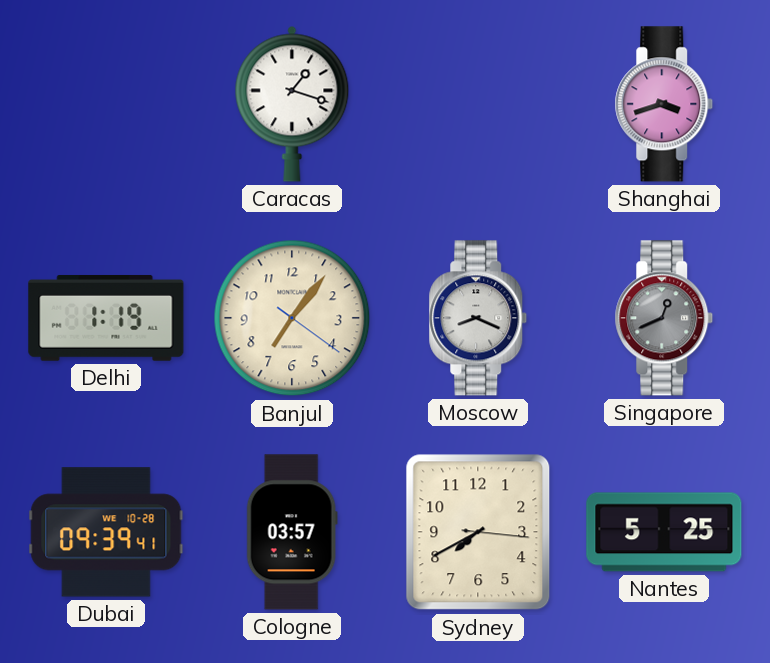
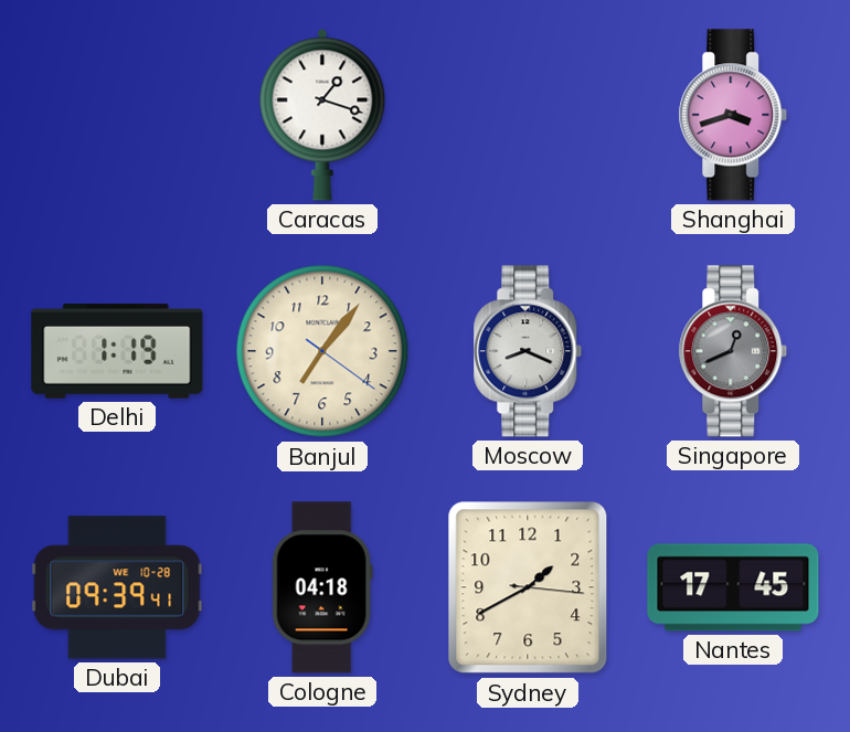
Cologne: 03:57 -> 04:18 (322, 587)
Sydney: 7:40 -> 1:40 (528, 587)
Nantes: 5:25 -> 17:45 (733, 587)
